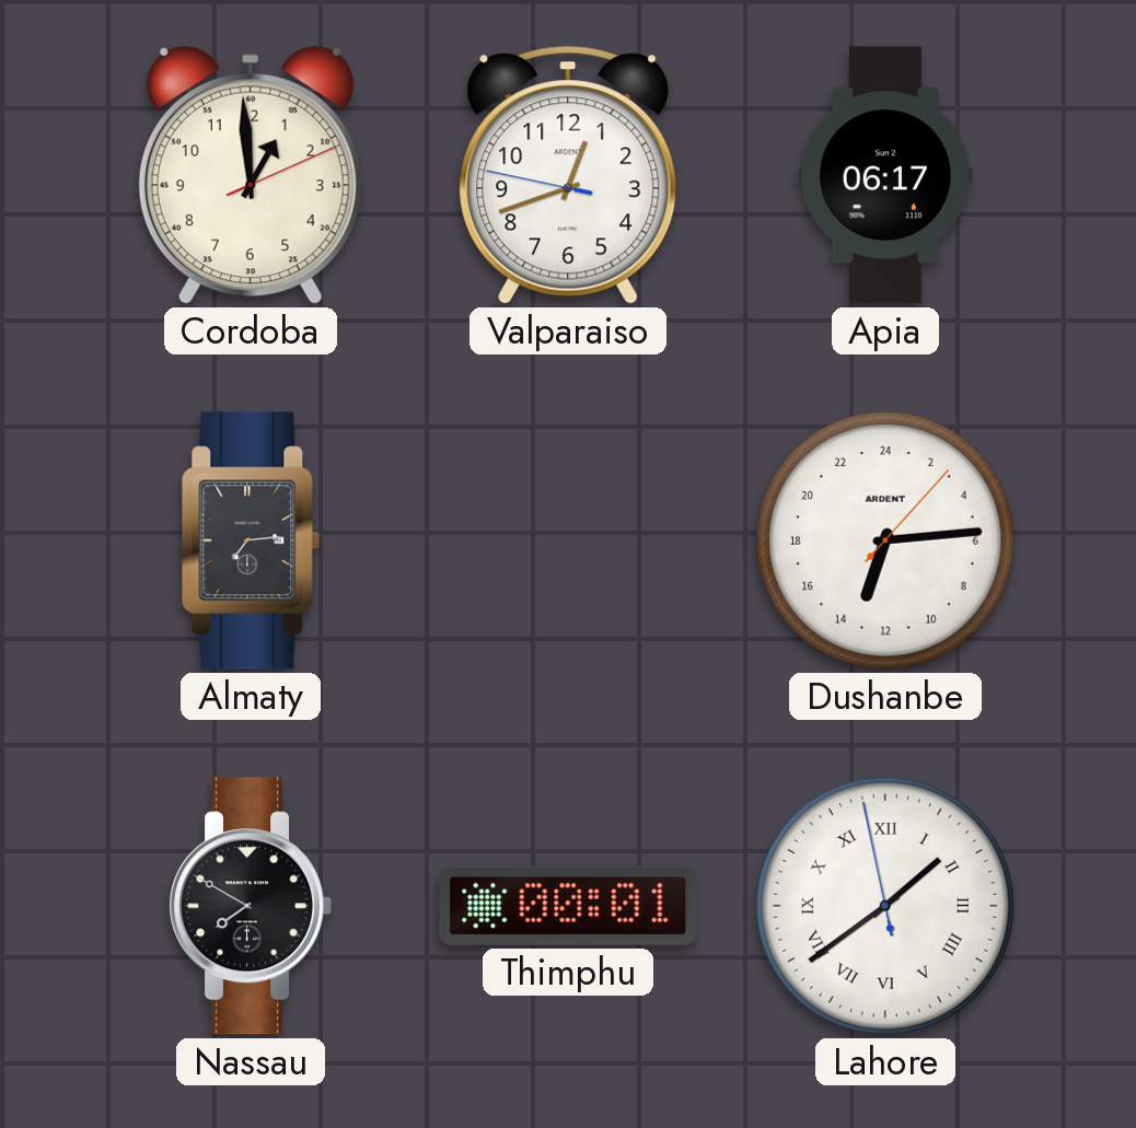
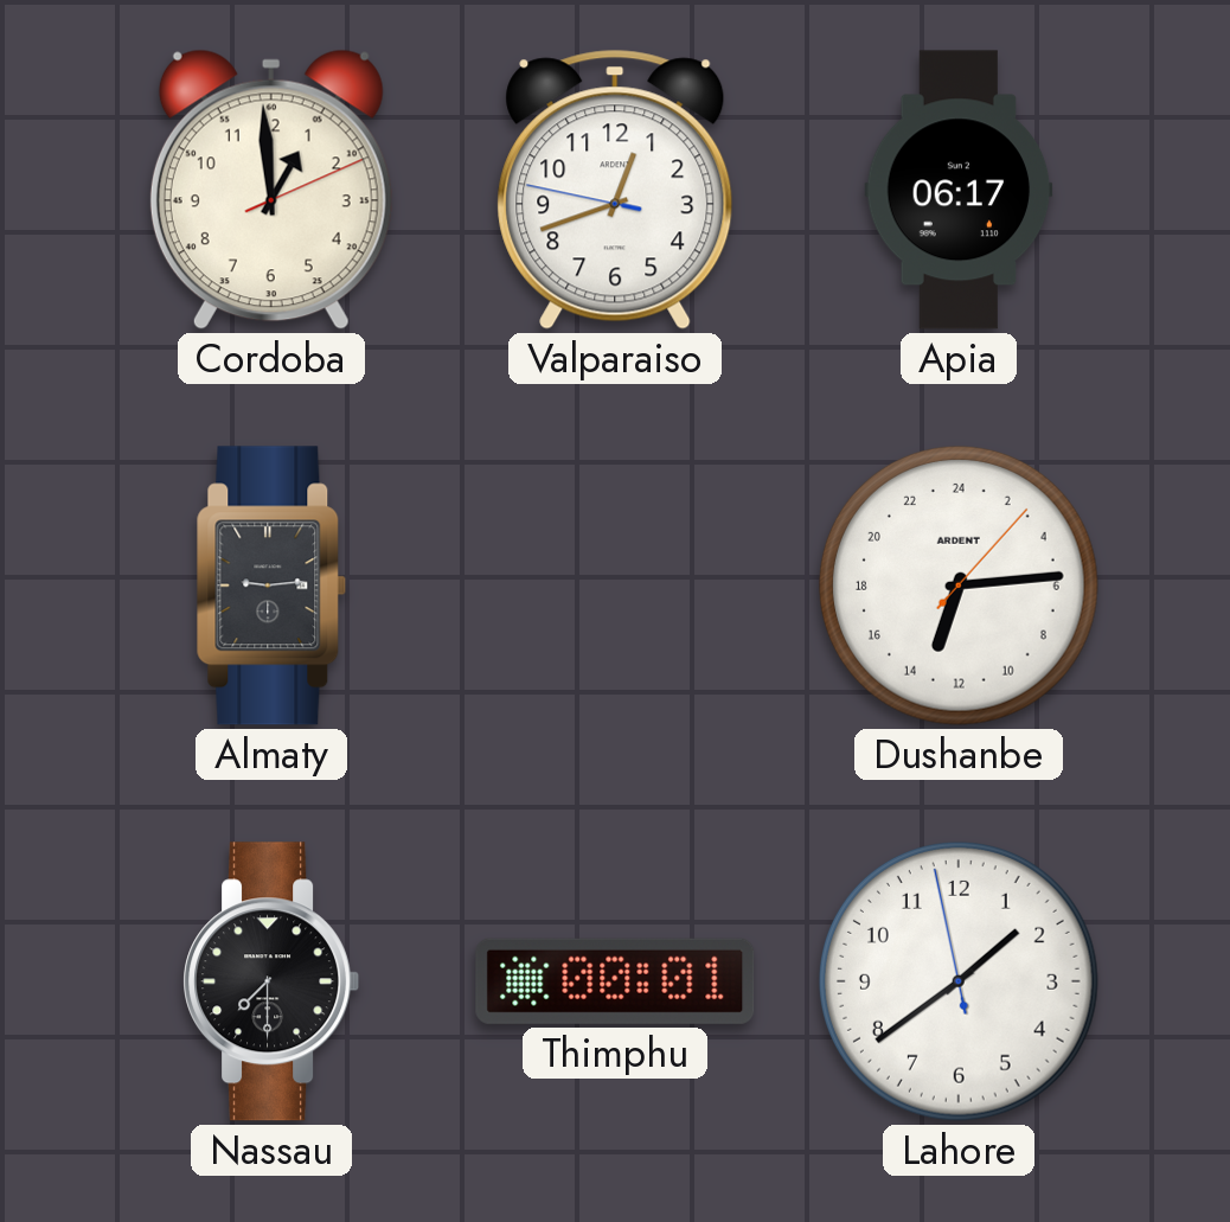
Almaty: 7:14 -> 9:14 (271, 586)
Nassau: 7:50 -> 7:30 (271, 981)
Lahore numerals: Roman -> Arabic (959, 981)
